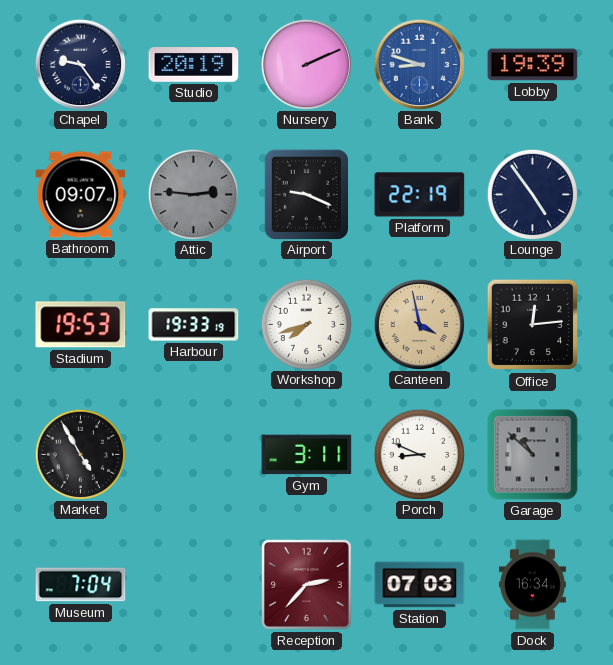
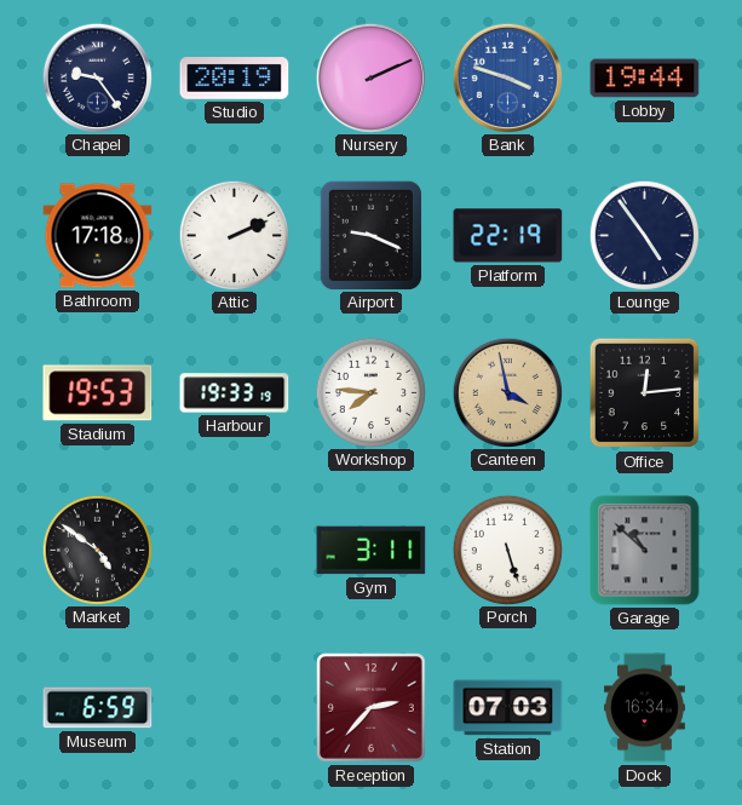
Bank: 8:48 -> 3:48 (507, 77)
Lobby: 19:39 -> 19:44 (645, 79)
Bathroom: 09:07 -> 17:18 (98, 236)
Attic: 2:46 -> 2:11 (234, 235)
Attic dial: grey -> white (234, 235)
Workshop: 7:42 -> 7:46 (370, 392)
Market: 4:55 -> 4:51 (97, 550)
Porch: 8:49 -> 5:27 (507, 550)
Museum: 7:04 -> 6:59 (98, 708)
